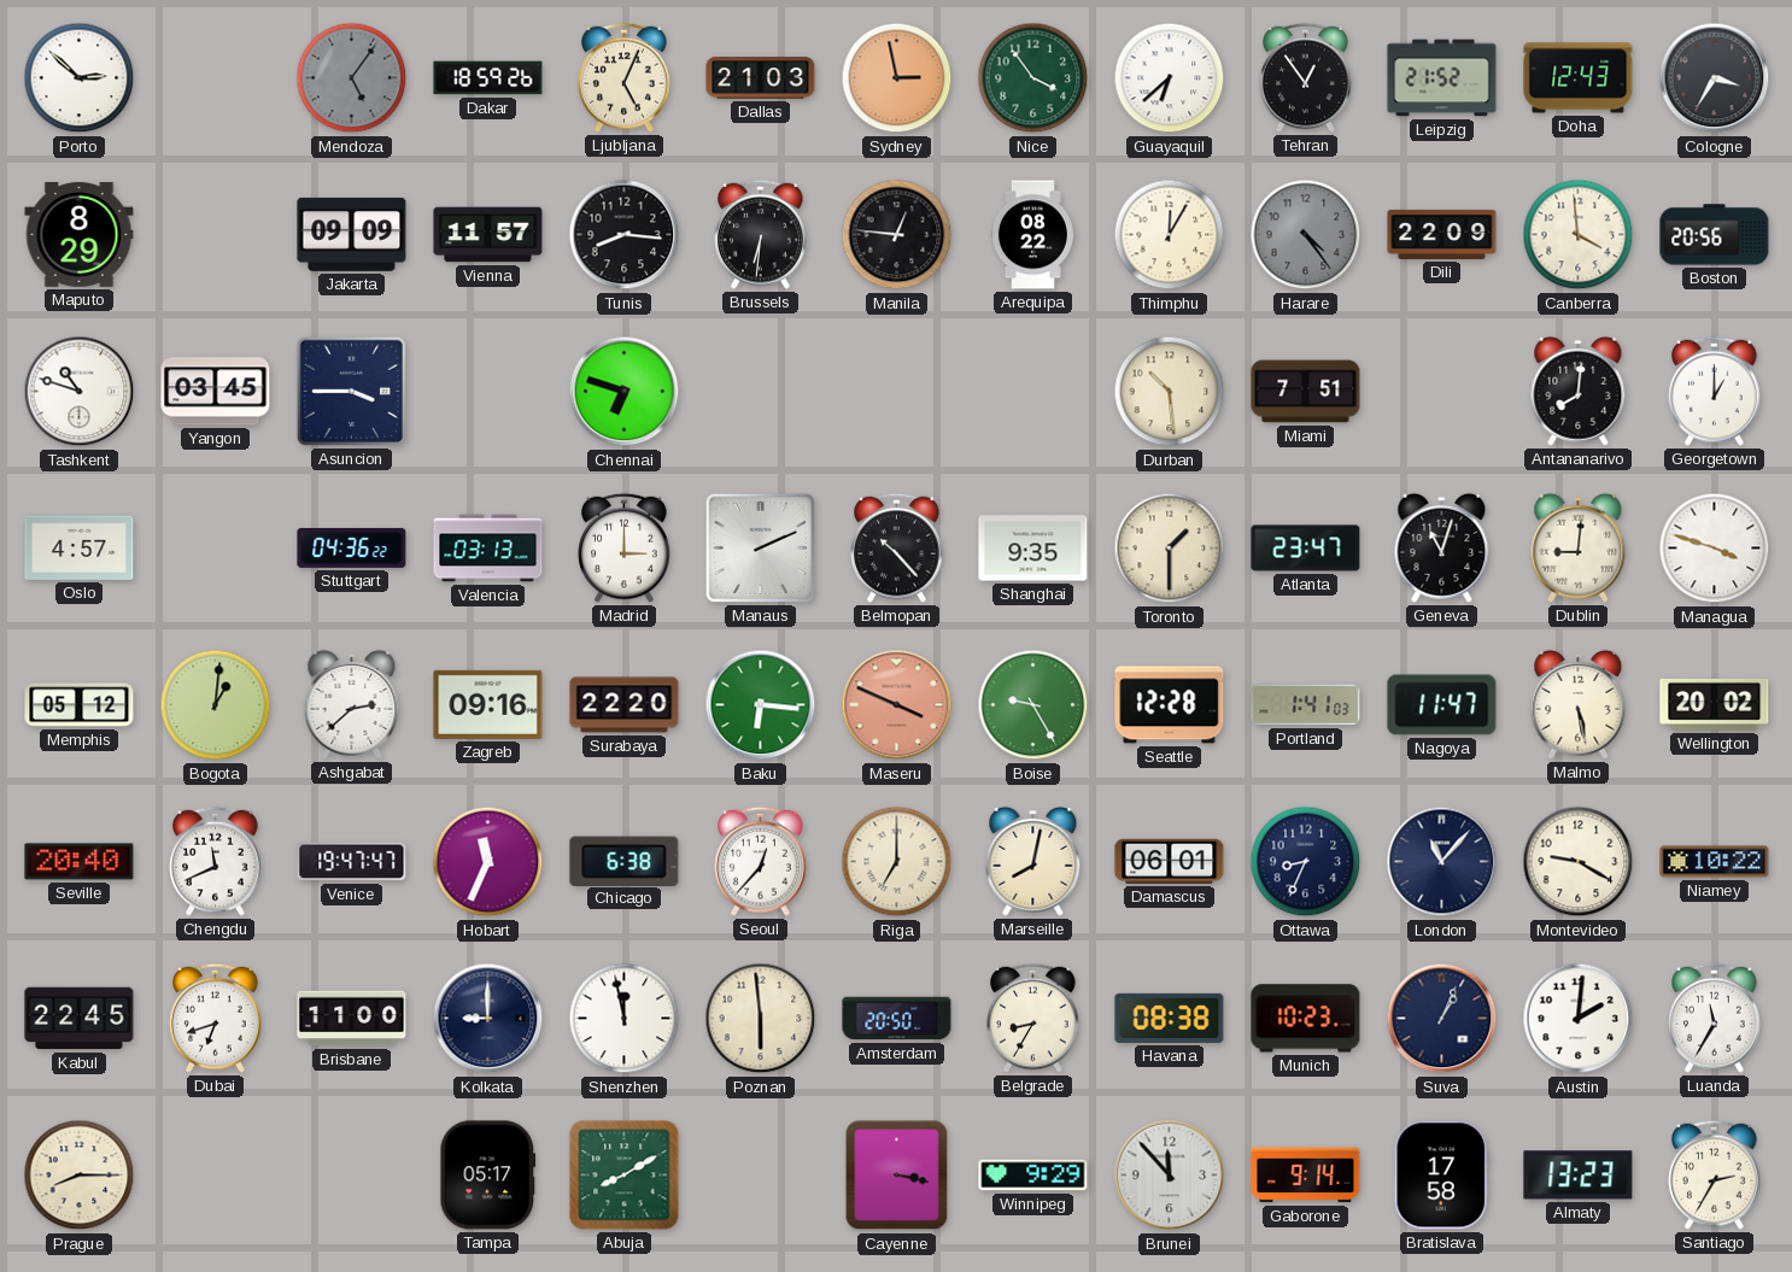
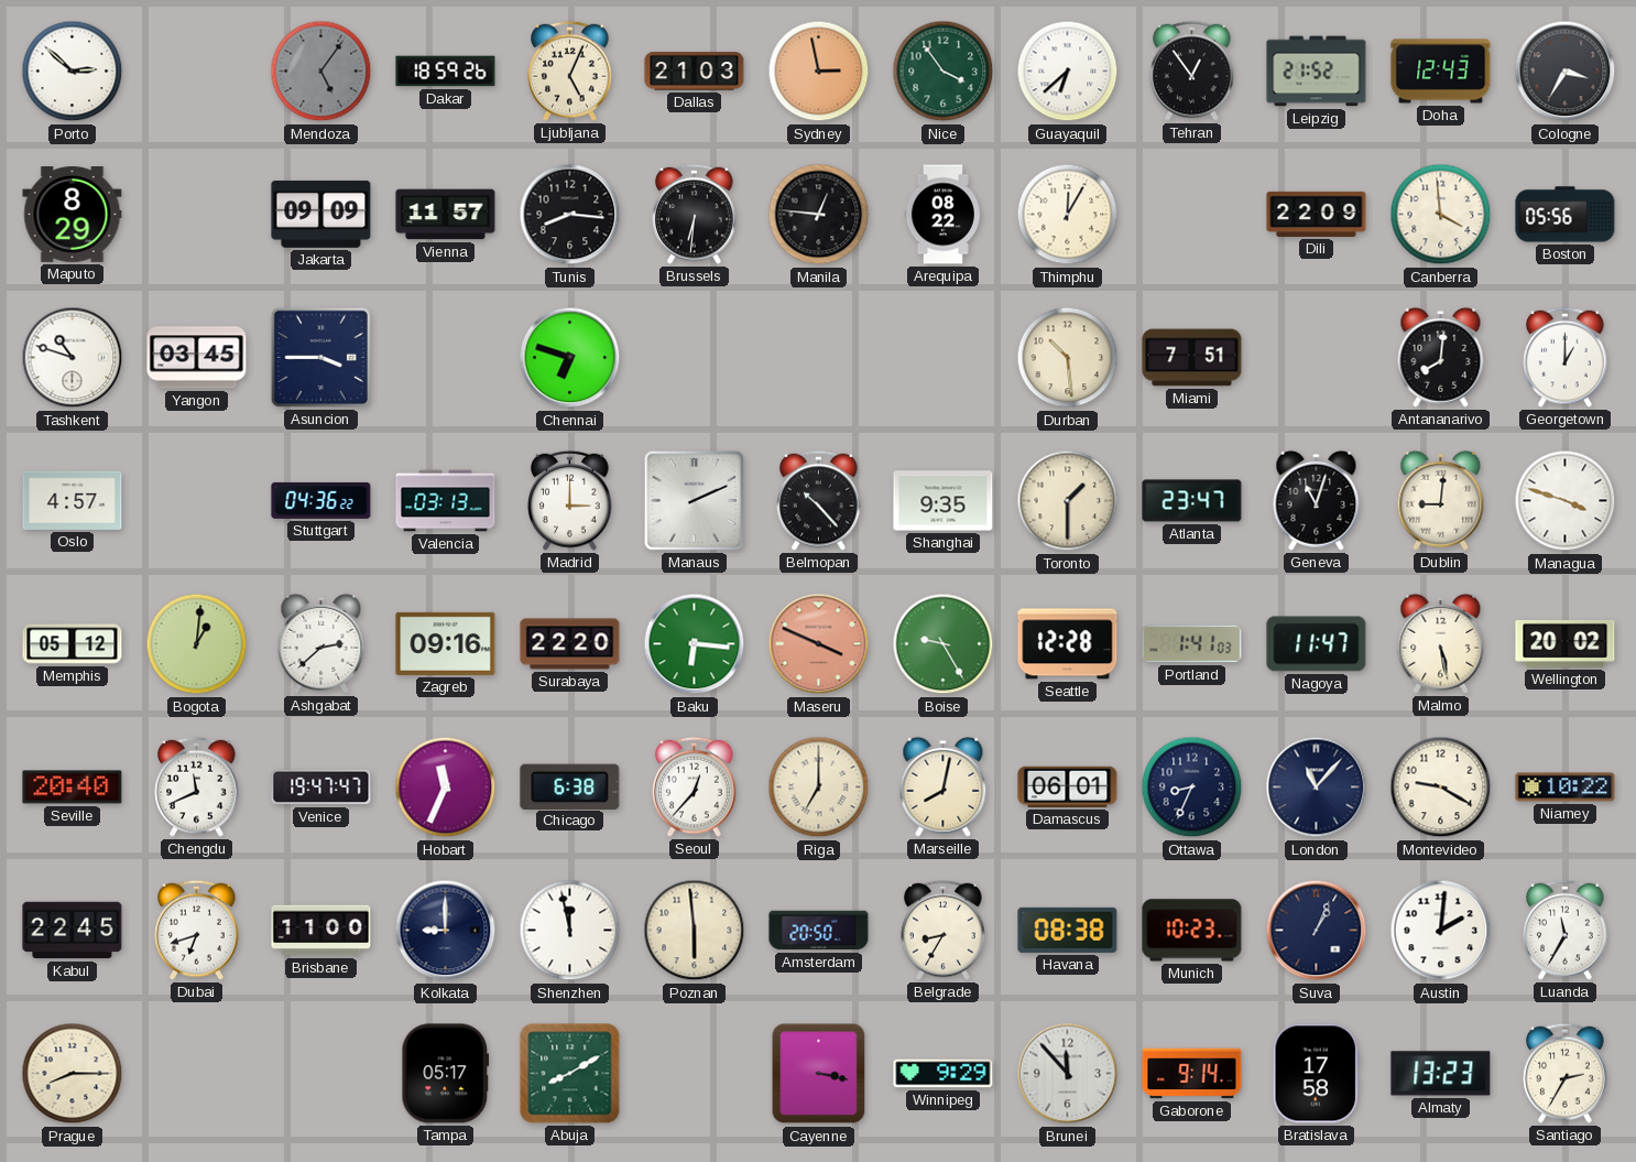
Harare: 4:24 -> none (1306, 235)
Boston: 20:56 -> 05:56 (1566, 215)
